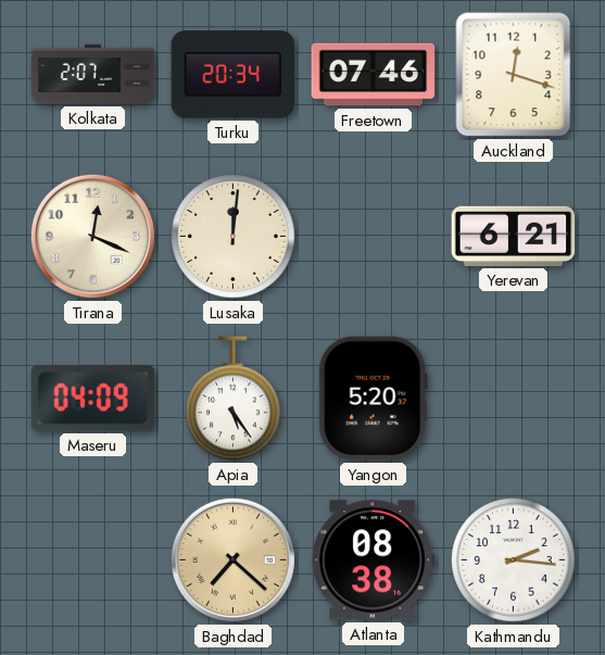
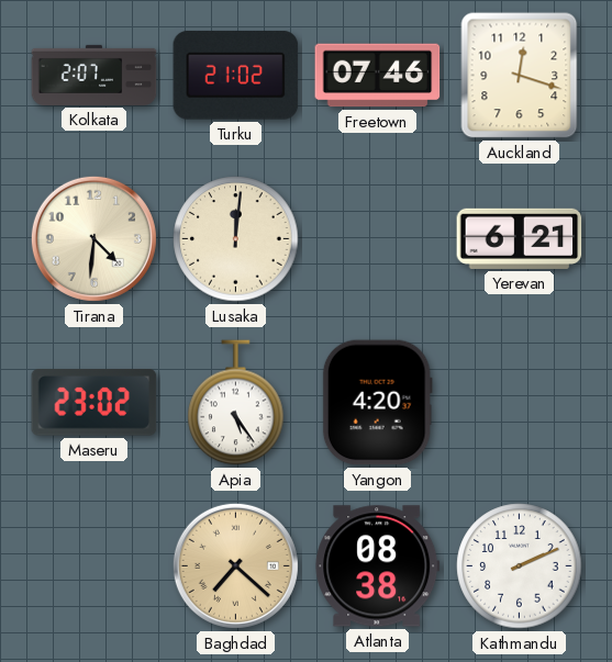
Turku: 20:34 -> 21:02 (236, 76)
Tirana: 12:19 -> 4:31 (93, 238)
Maseru: 04:09 -> 23:02 (94, 403)
Yangon: 5:20 -> 4:20 (377, 403)
Kathmandu: 2:16 -> 2:11 (520, 566)
